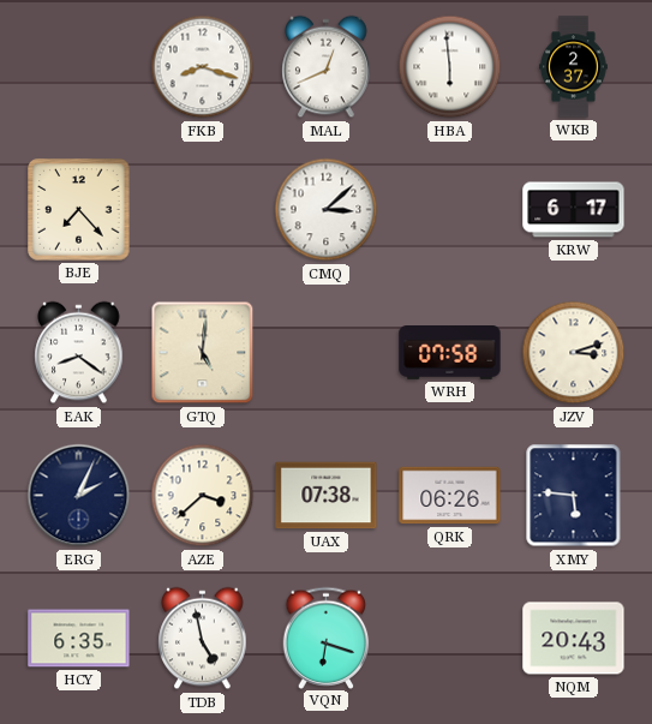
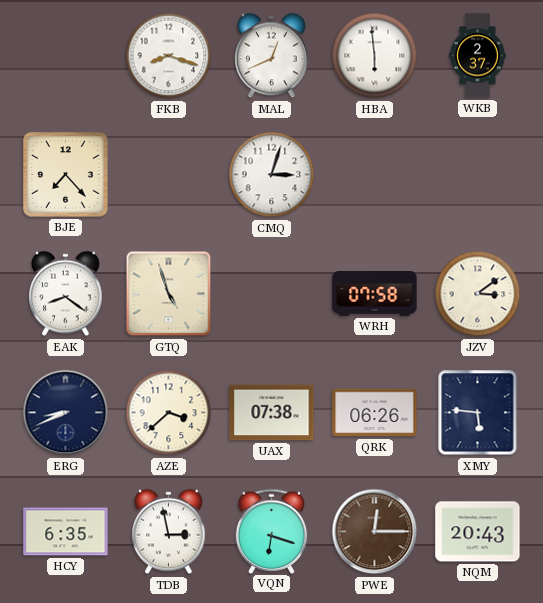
CMQ: 3:08 -> 3:03 (272, 175)
KRW: 6:17 -> none (574, 210)
GTQ: 5:01 -> 4:57 (169, 294)
JZV: 3:12 -> 3:09 (478, 294)
ERG: 2:04 -> 8:41 (66, 413)
TDB: 4:58 -> 2:58 (169, 532)
PWE: none -> 12:15 (375, 532)
